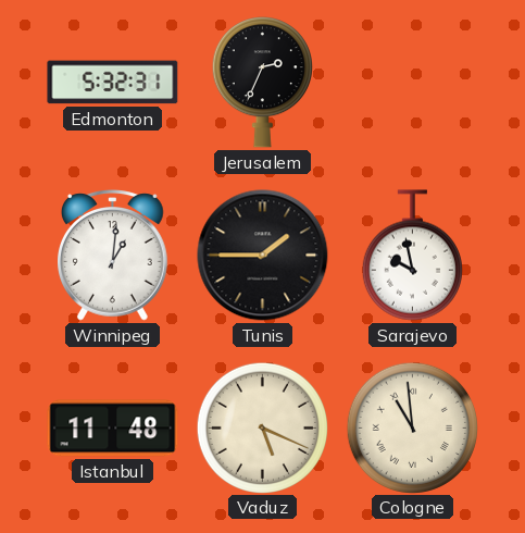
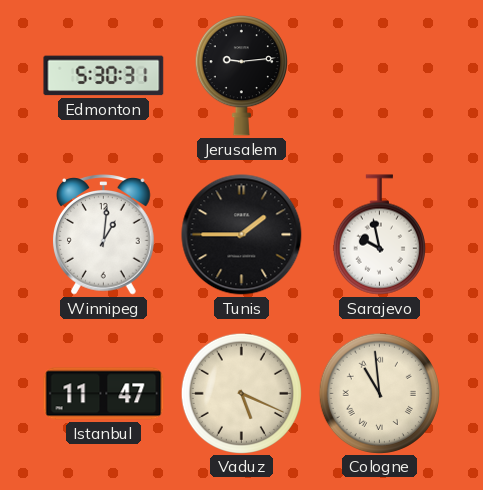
Edmonton: 5:32 -> 5:30 (104, 76)
Jerusalem: 2:34 -> 9:14 (241, 76)
Istanbul: 11:48 -> 11:47 (104, 394)
